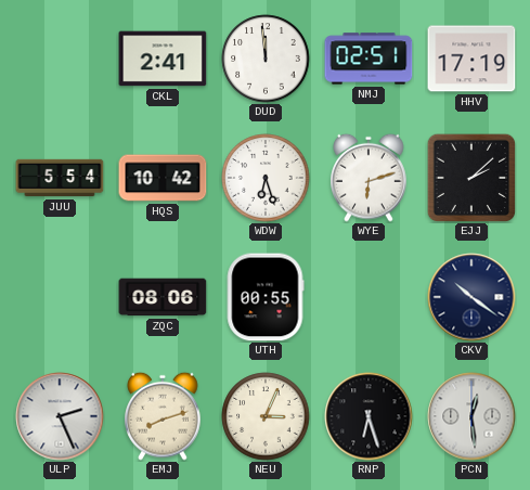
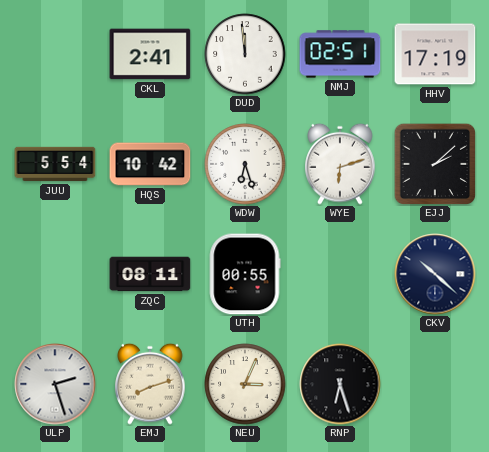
ZQC: 08:06 -> 08:11 (150, 274)
CKV: 10:21 -> 10:22 (435, 274)
ULP: 2:26 -> 2:27 (55, 384)
PCN: 12:29 -> none (471, 416)
